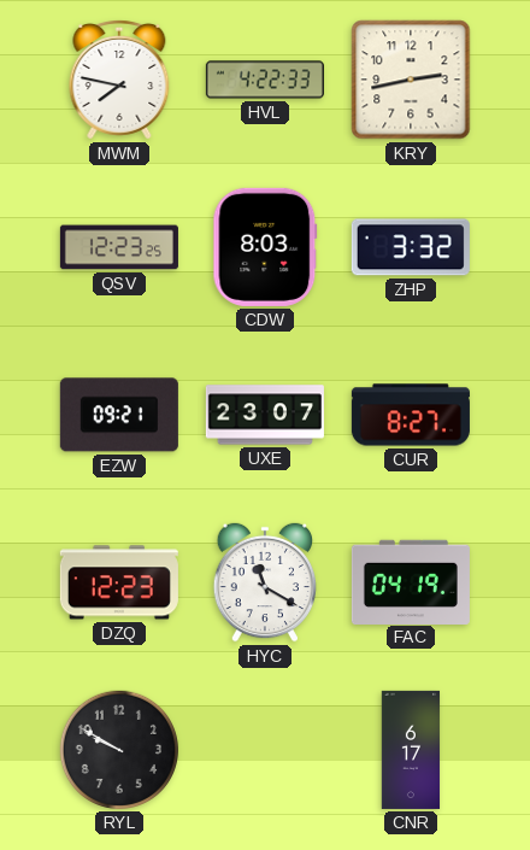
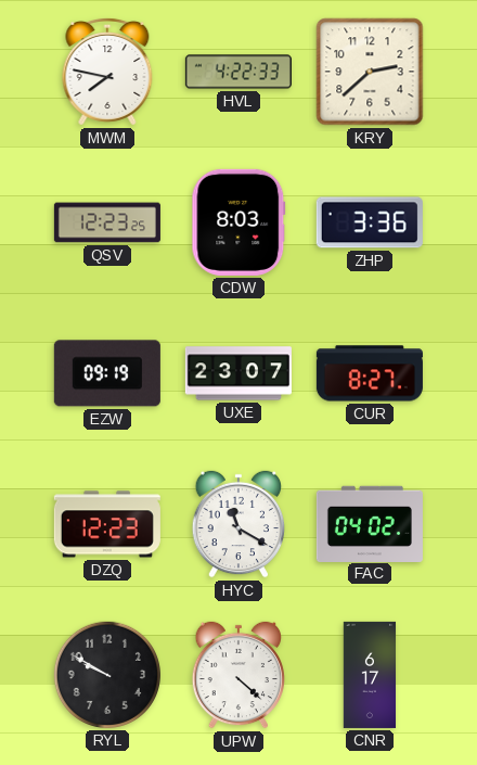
KRY: 2:43 -> 2:38 (370, 72)
ZHP: 3:32 -> 3:36 (370, 222)
EZW: 09:21 -> 09:19 (107, 373)
FAC: 04:19 -> 04:02 (370, 523)
UPW: none -> 4:22 (238, 675)
